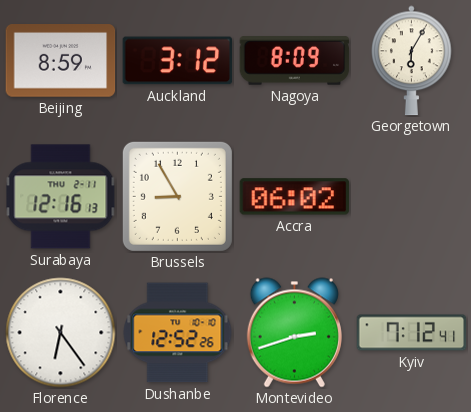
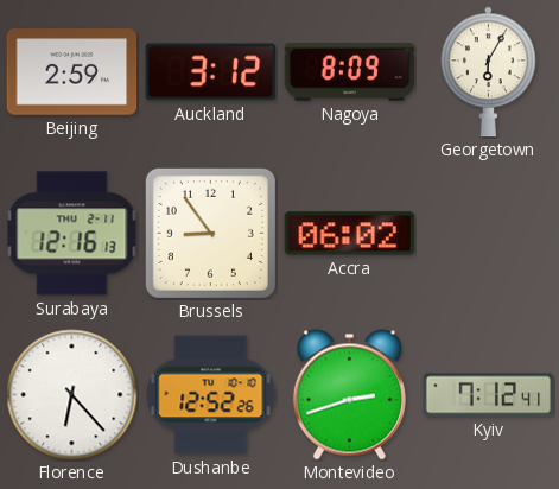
Beijing: 8:59 -> 2:59 (72, 72)
Brussels: 8:55 -> 8:54 (210, 233)
Florence: 6:24 -> 6:23 (72, 395)
